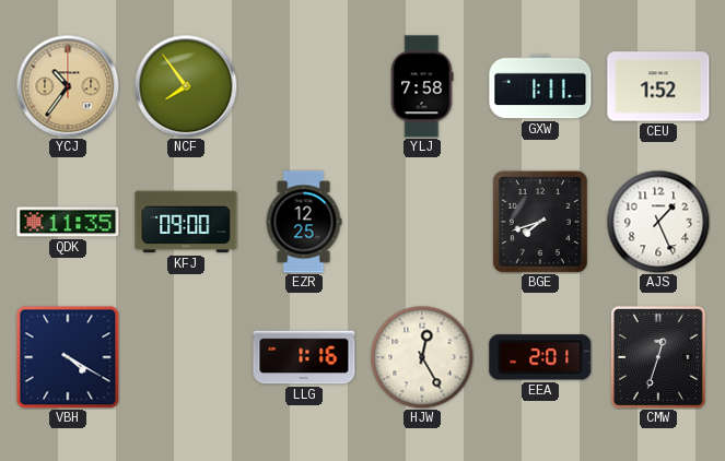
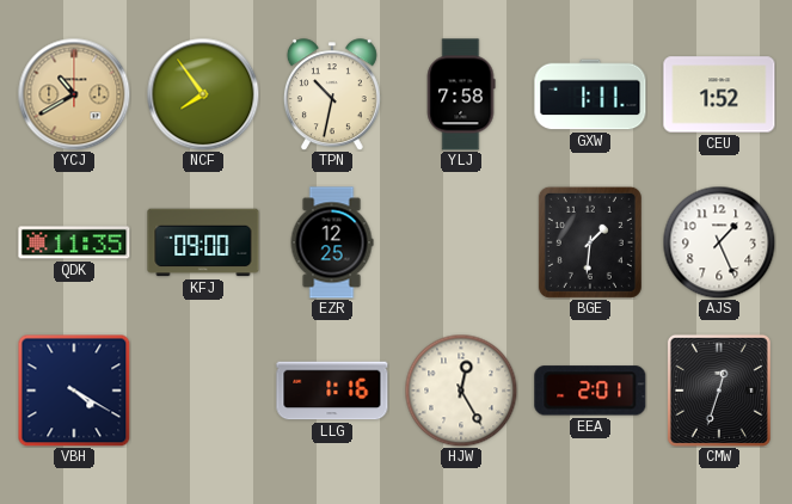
YCJ: 10:36 -> 10:40 (74, 94)
TPN: none -> 10:32 (332, 94)
BGE: 7:42 -> 1:31 (590, 242)
